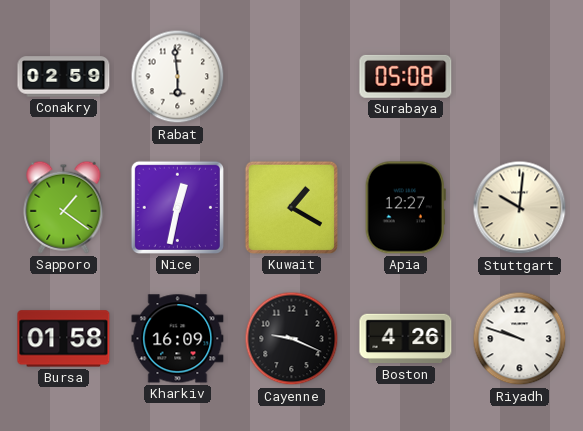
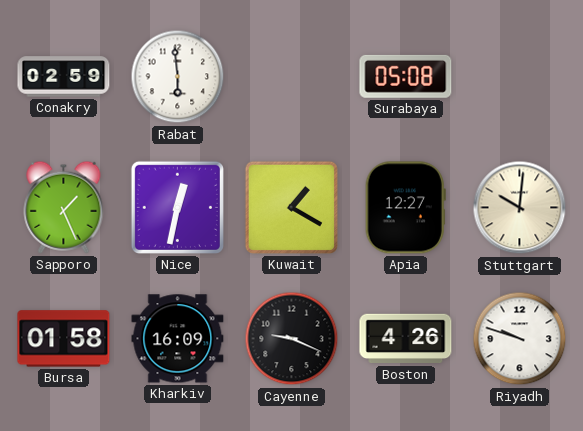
Sapporo: 1:21 -> 1:26 (64, 207)
